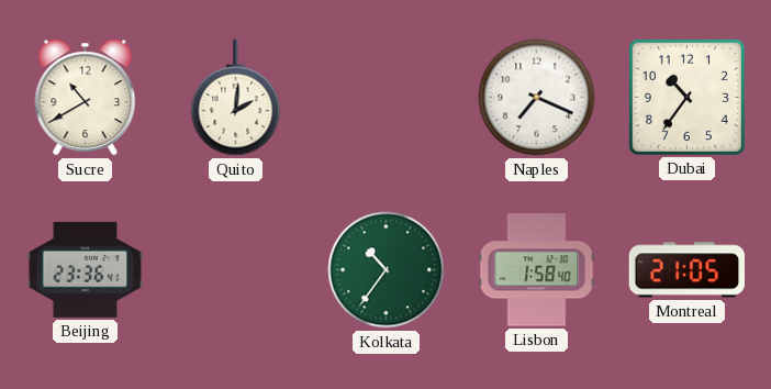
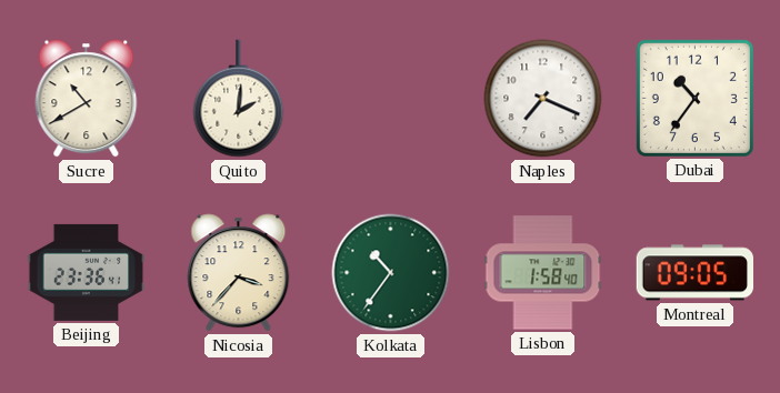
Nicosia: none -> 3:37 (239, 273)
Montreal: 21:05 -> 09:05 (696, 273)
